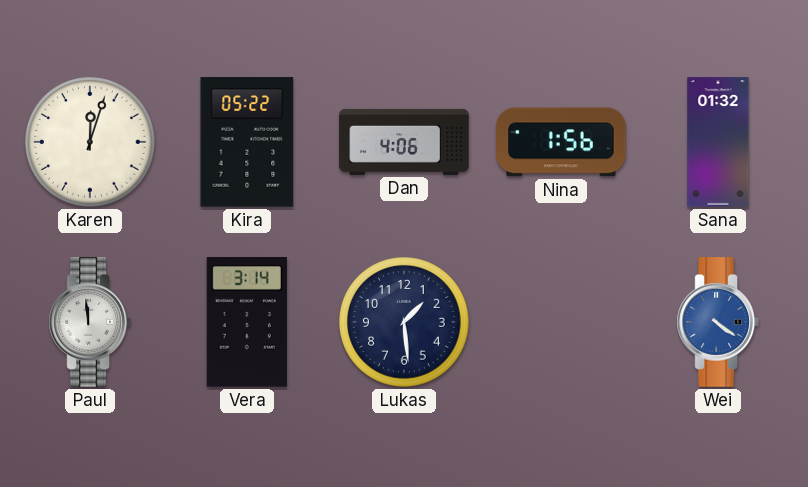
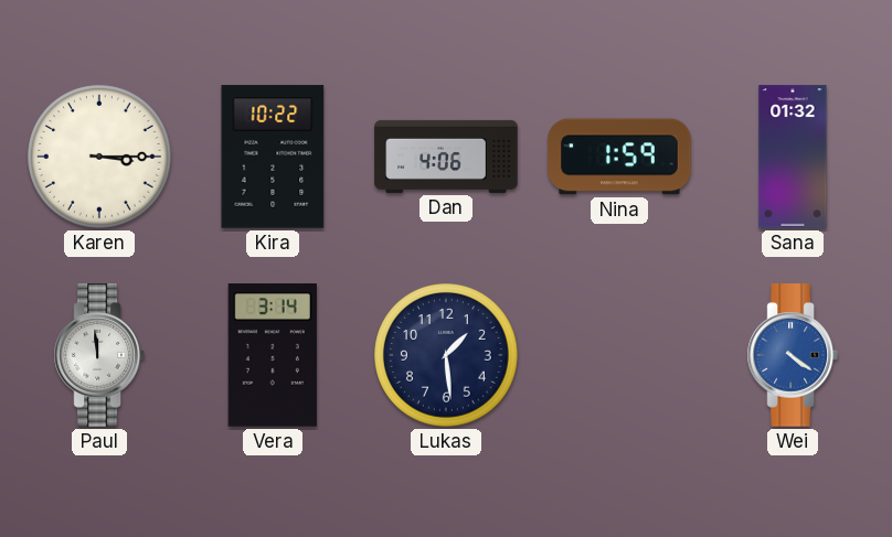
Karen: 12:03 -> 3:15 (99, 157)
Kira: 05:22 -> 10:22 (273, 157)
Nina: 1:56 -> 1:59 (619, 157)
